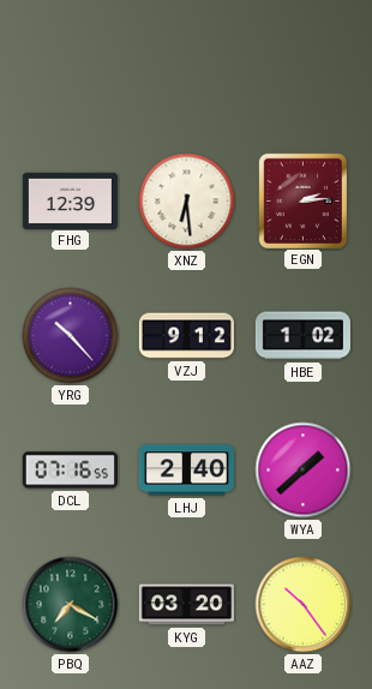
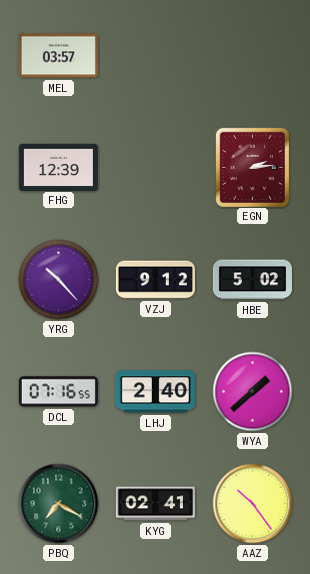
MEL: none -> 03:57 (58, 56)
XNZ: 6:29 -> none (187, 202)
HBE: 1:02 -> 5:02 (252, 280)
KYG: 03:20 -> 02:41 (155, 504)
